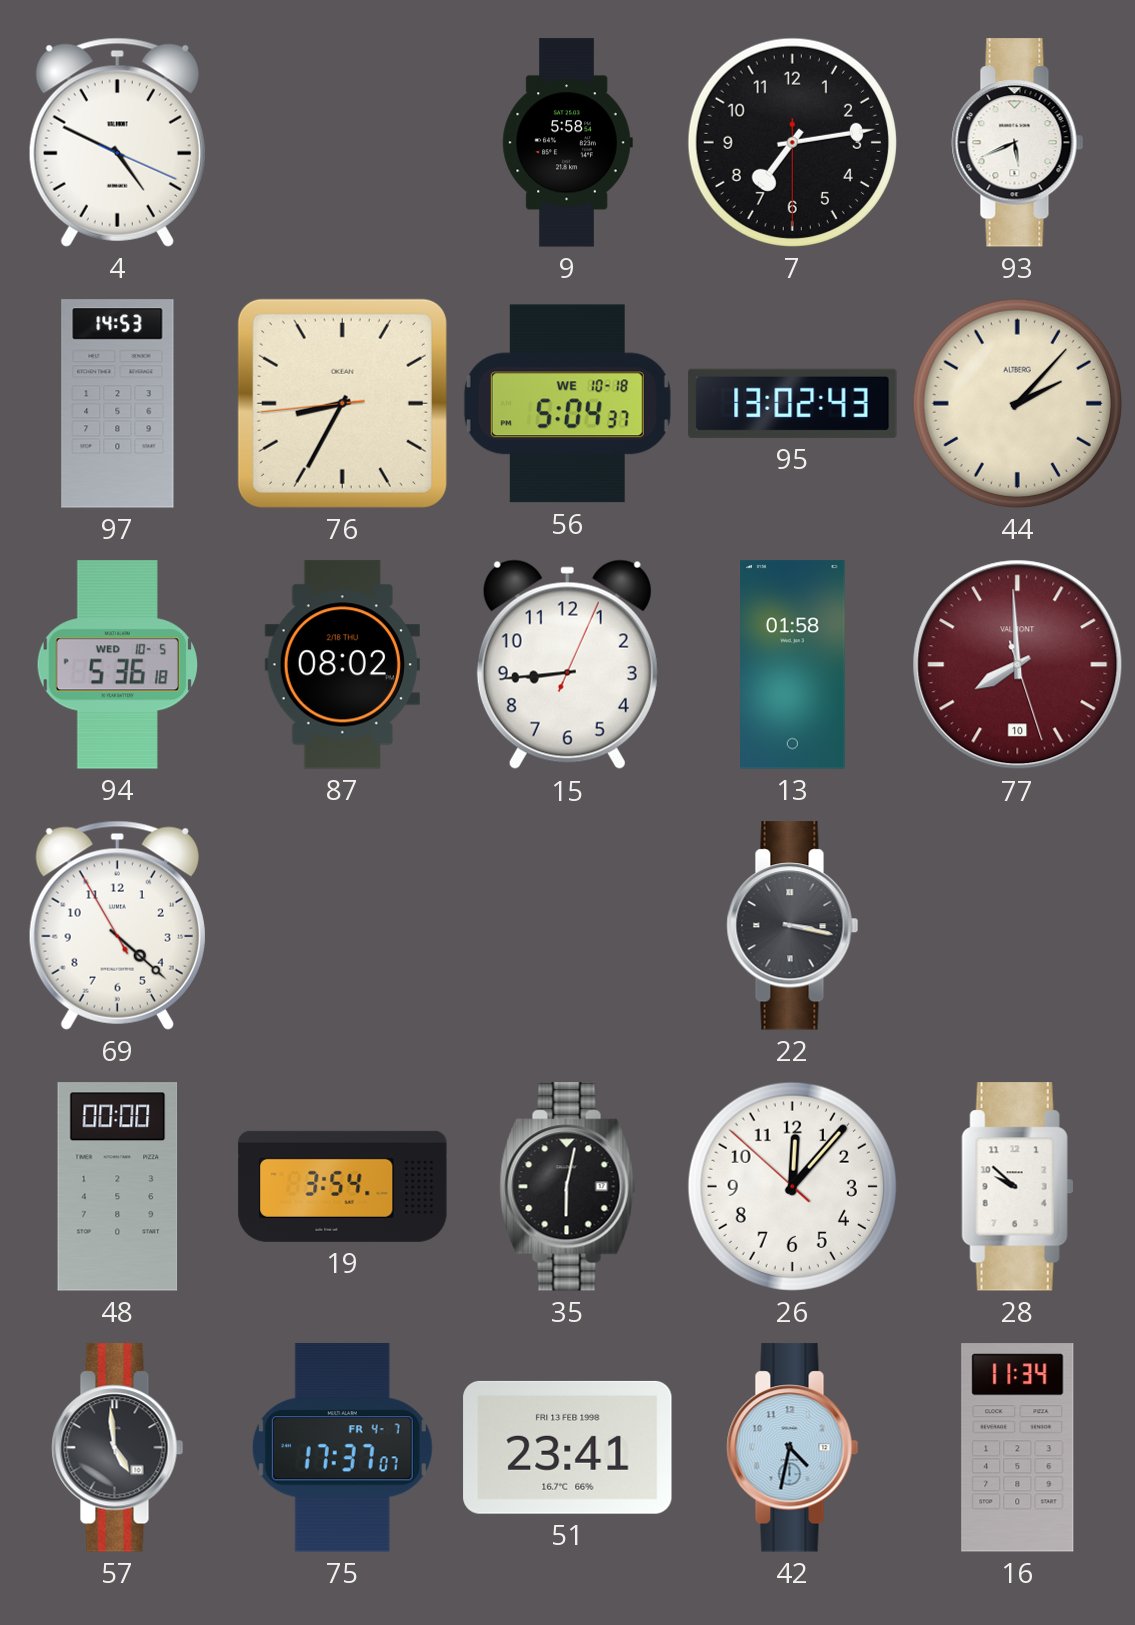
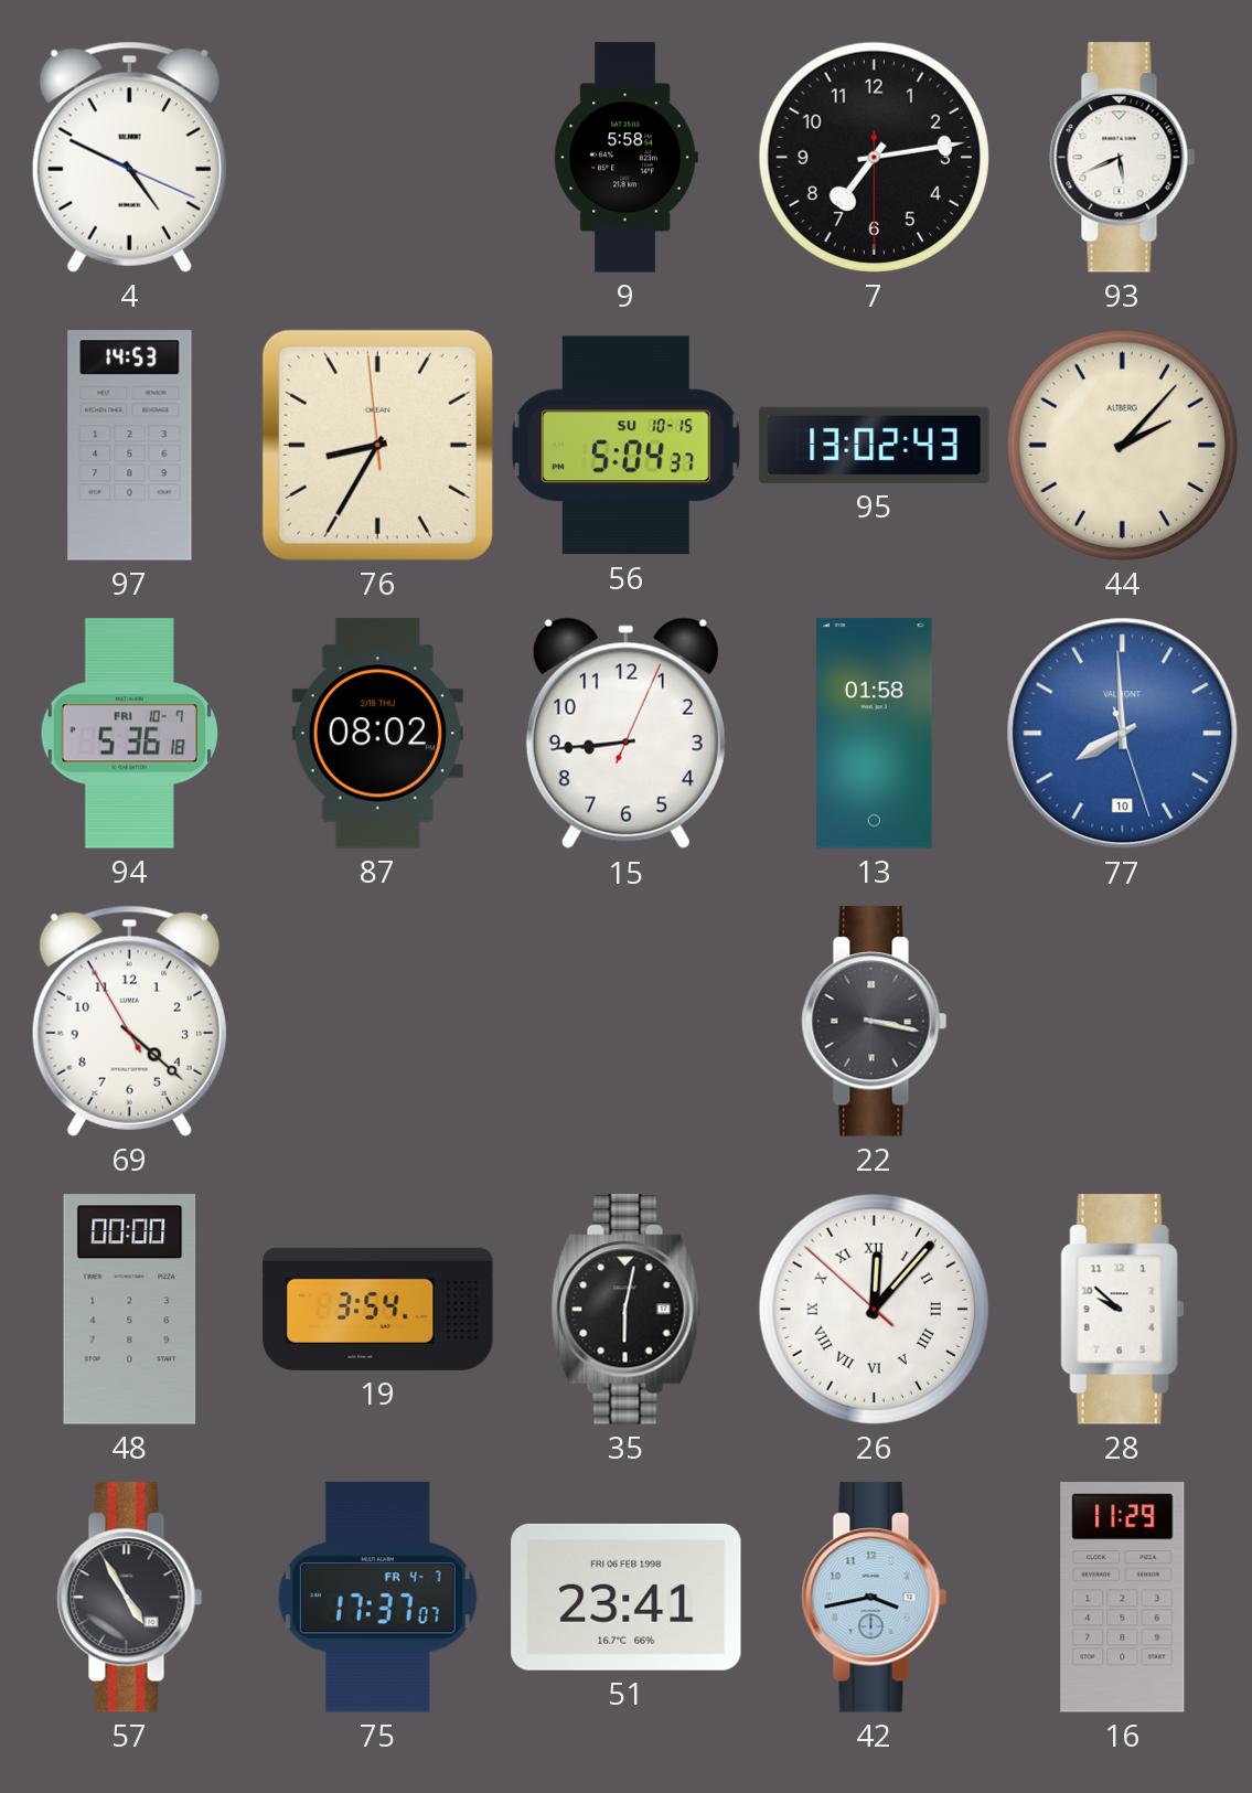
76: 8:34:44 -> 8:34:59 (377, 445)
56 date: WE 10-18 -> SU 10-15 (625, 446)
94 date: WED 10-5 -> FRI 10-7 (129, 734)
77 dial: burgundy -> blue (1123, 734)
26 numerals: Arabic -> Roman (874, 1309)
57: 4:59 -> 4:55 (130, 1598)
51 date: FRI 13 FEB 1998 -> FRI 06 FEB 1998 (627, 1597)
42: 4:32 -> 3:43 (875, 1598)
16: 11:34 -> 11:29 (1123, 1598)
